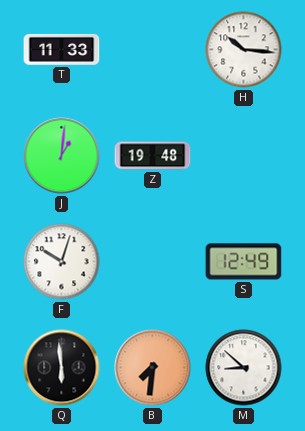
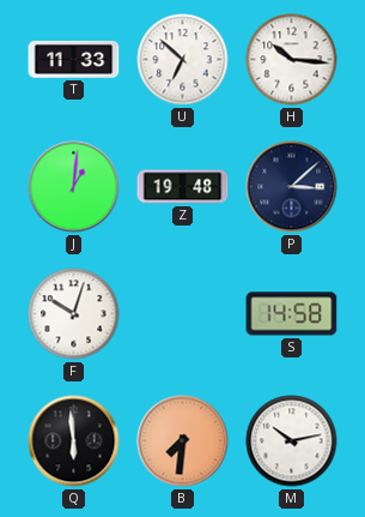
U: none -> 6:52 (183, 60)
P: none -> 3:08 (292, 187)
S: 12:49 -> 14:58 (292, 314)
M: 8:52 -> 10:13 (292, 441)
